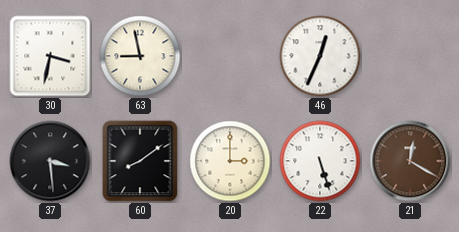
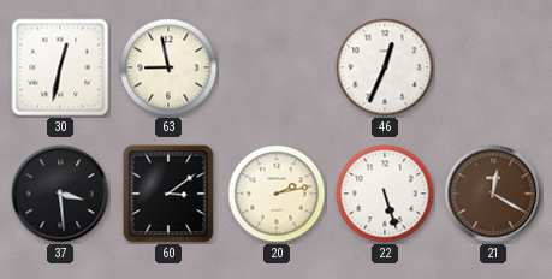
30: 3:32 -> 12:32 (60, 67)
60: 8:09 -> 3:09 (168, 194)
20: 3:00 -> 2:13 (277, 194)
